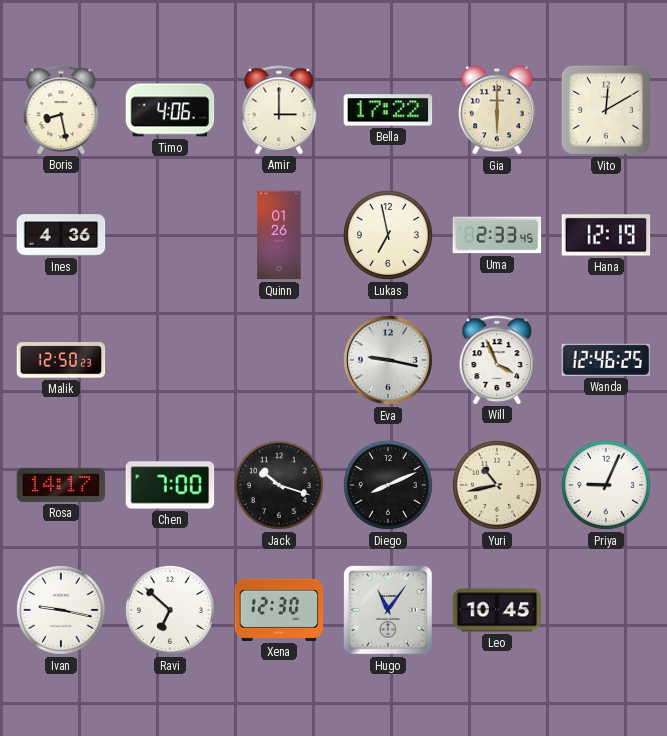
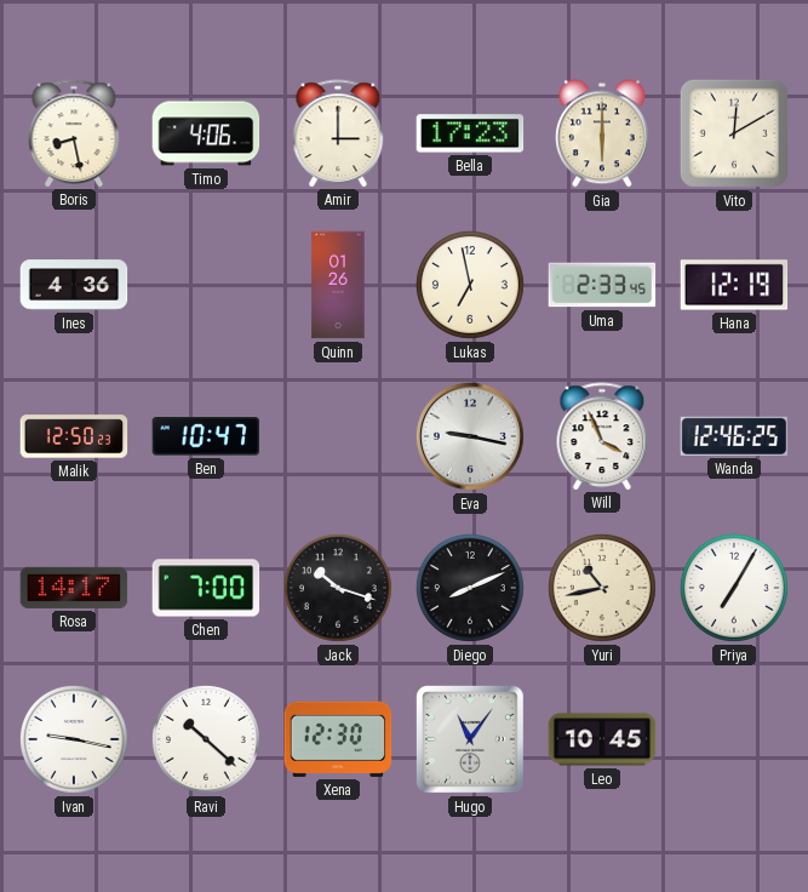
Bella: 17:22 -> 17:23 (470, 133)
Ben: none -> 10:47 (206, 436)
Priya: 9:04 -> 7:05 (734, 588)
Ravi: 6:52 -> 10:22 (206, 739)
